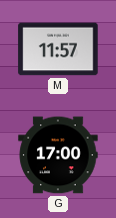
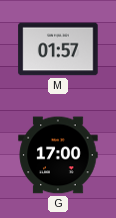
M: 11:57 -> 01:57 (58, 49)
